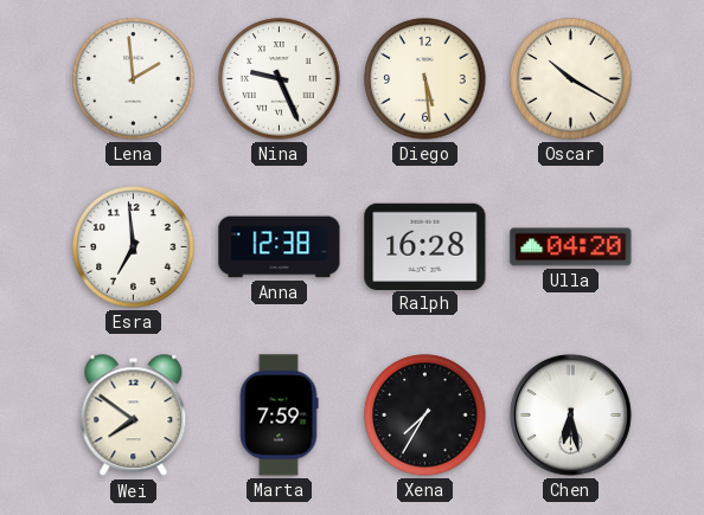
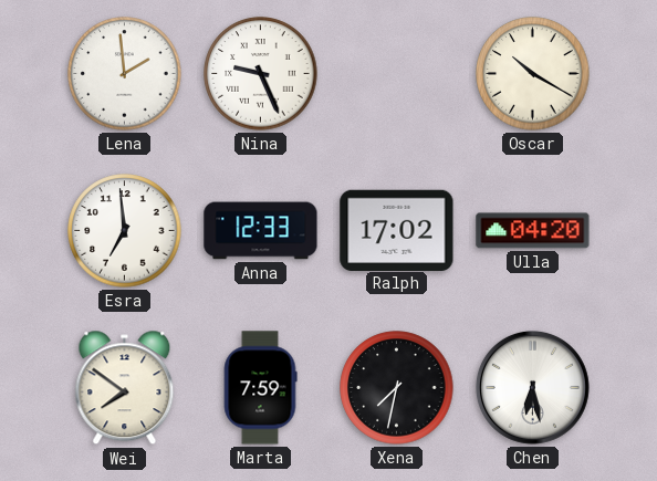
Diego: 5:29 -> none (425, 79)
Anna: 12:38 -> 12:33 (261, 231)
Ralph: 16:28 -> 17:02 (397, 230)
Xena: 7:35 -> 7:32 (397, 388)
